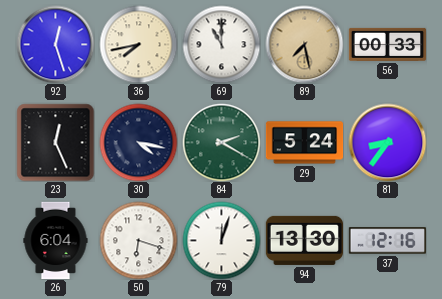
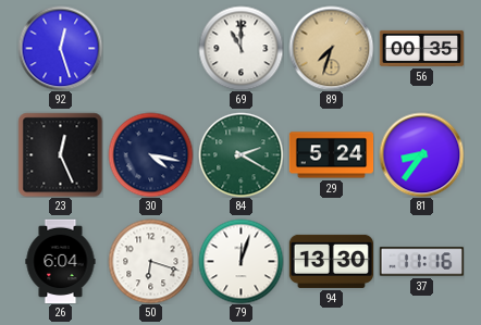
36: 7:43 -> none (138, 44)
89: 7:28 -> 7:33 (331, 48)
56: 00:33 -> 00:35 (421, 48)
37: 12:16 -> 11:16 (421, 262)
